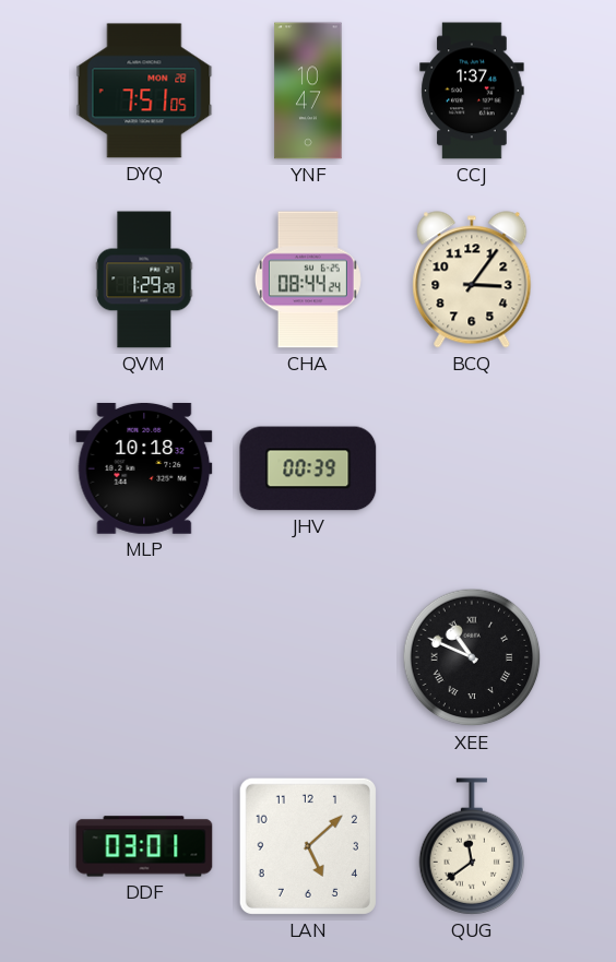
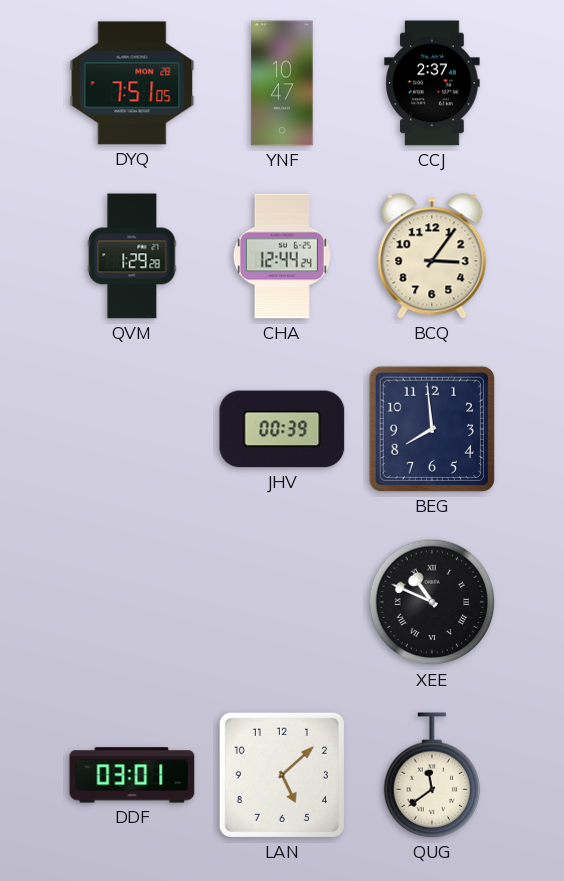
CCJ: 1:37 -> 2:37 (432, 83)
CHA: 08:44 -> 12:44 (282, 256)
MLP: 10:18 -> none (144, 468)
BEG: none -> 7:59 (432, 429)
